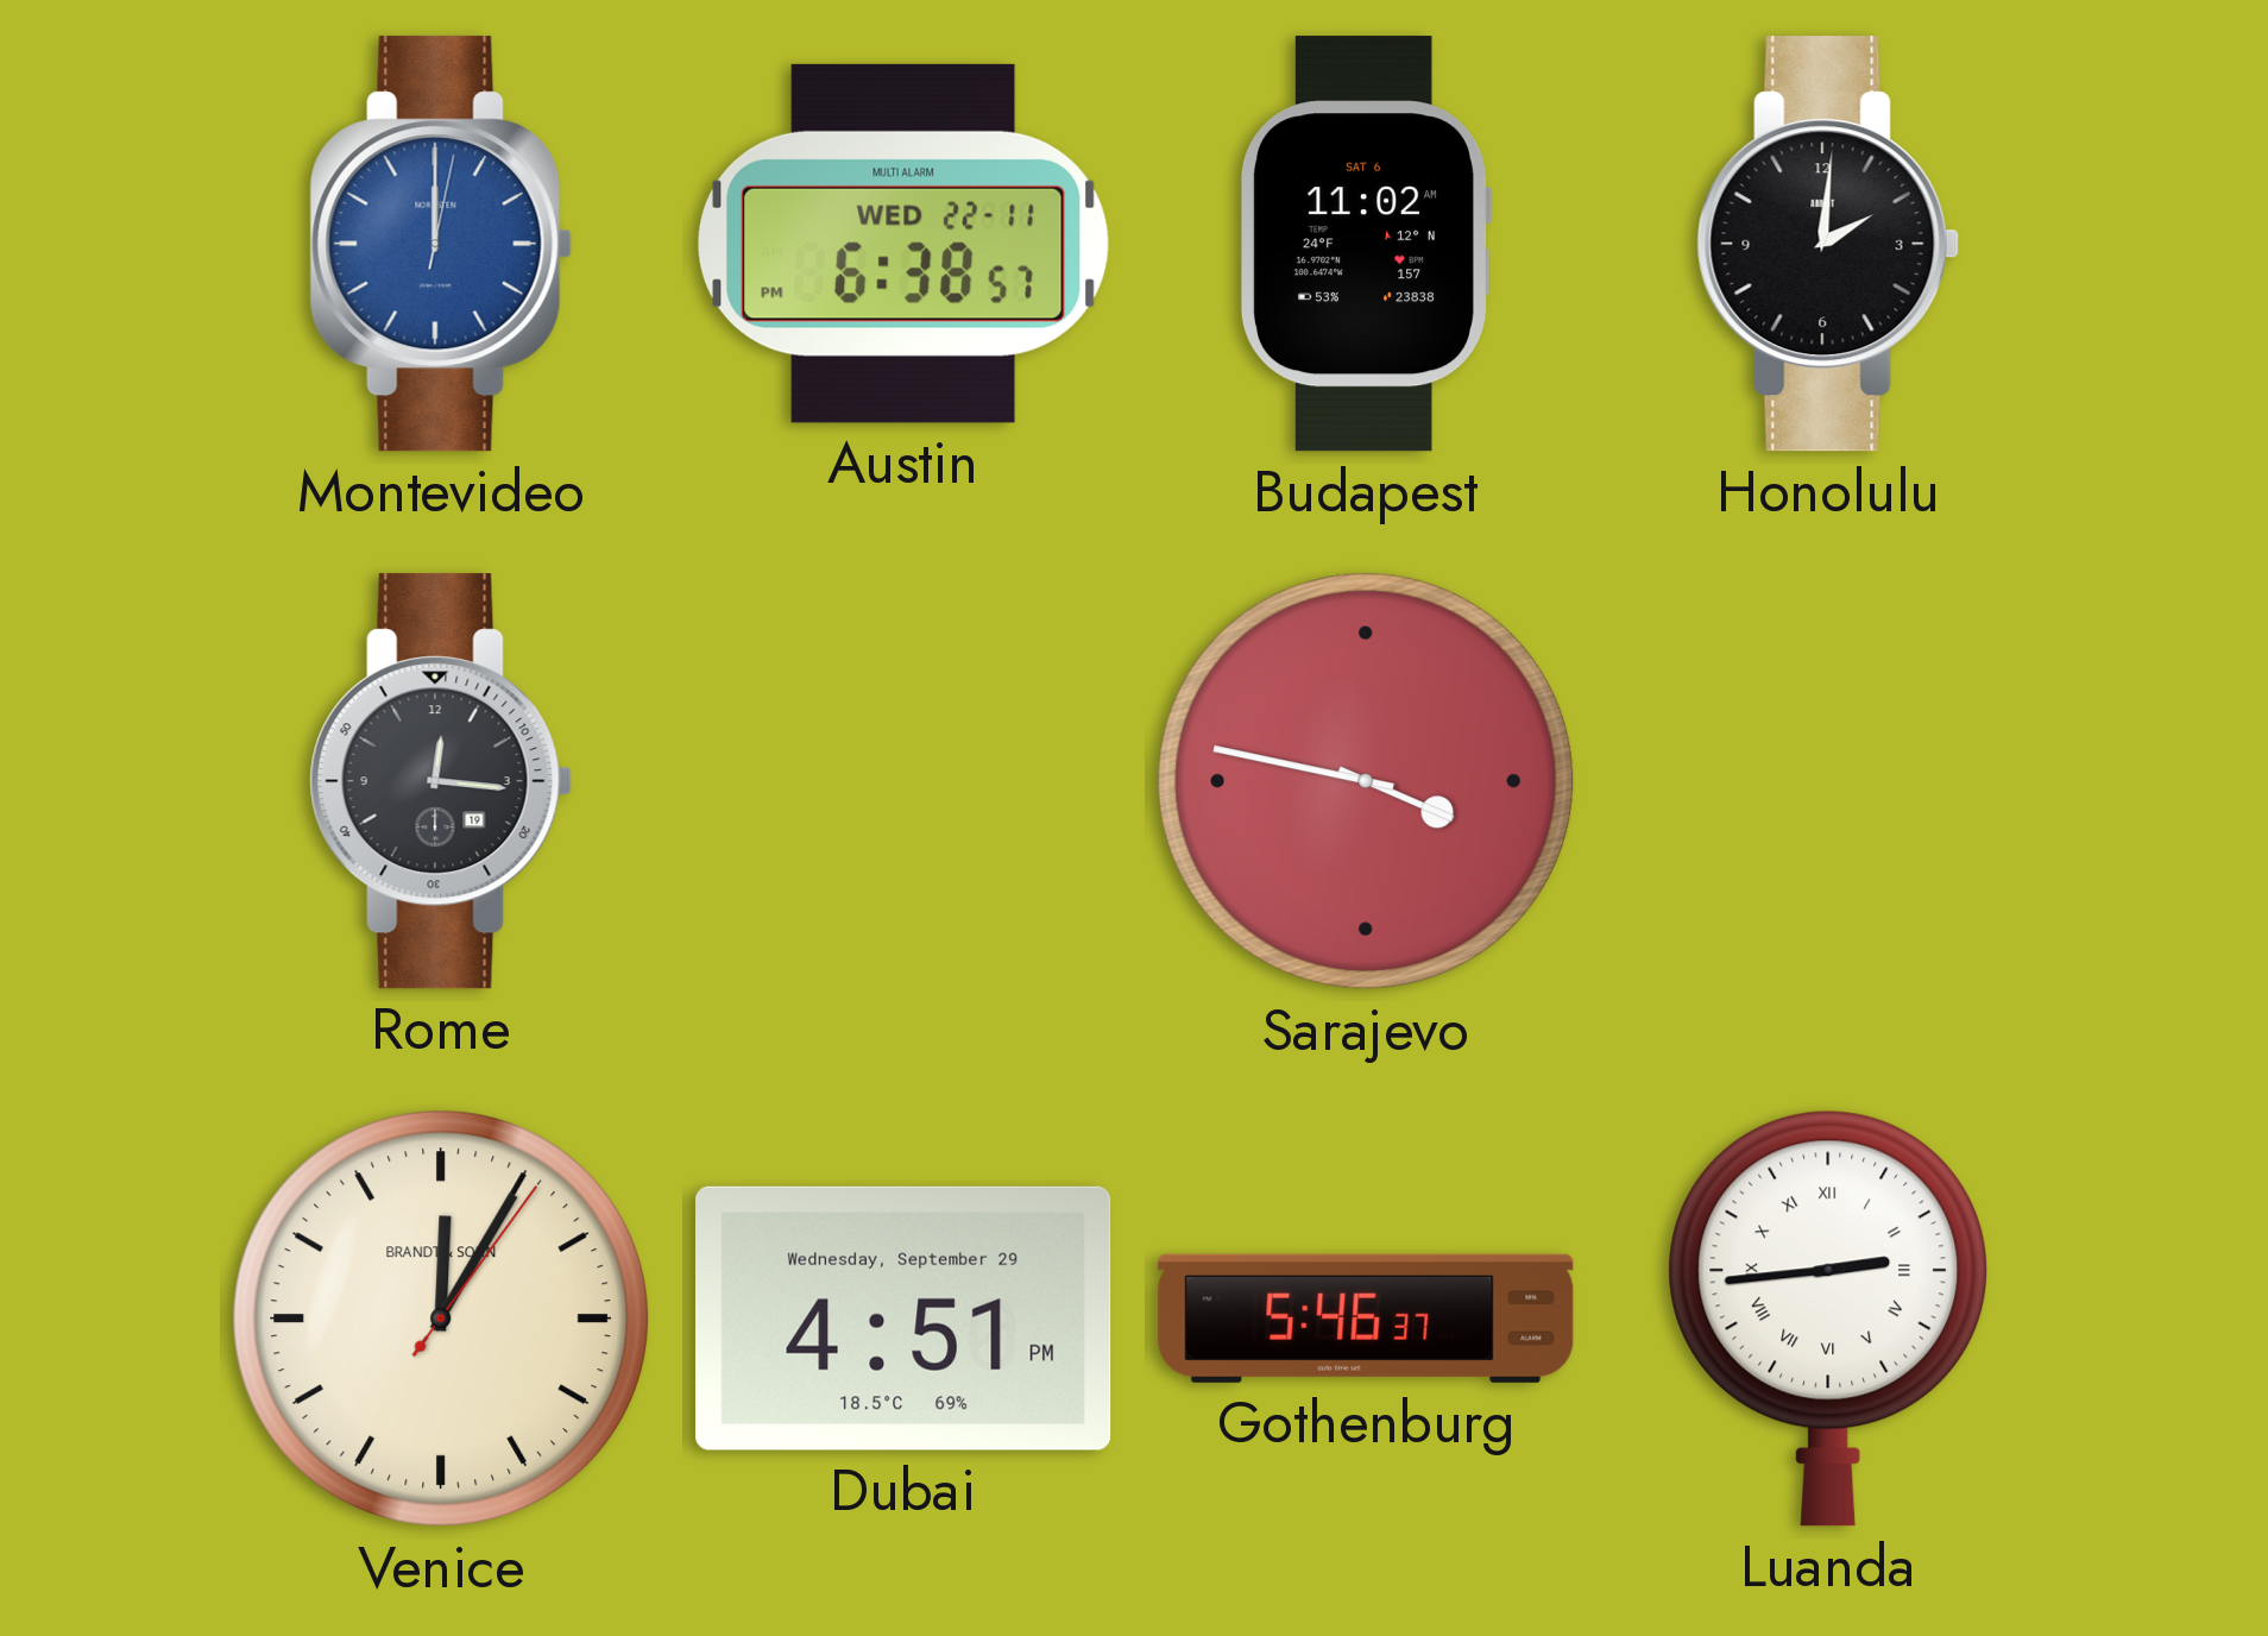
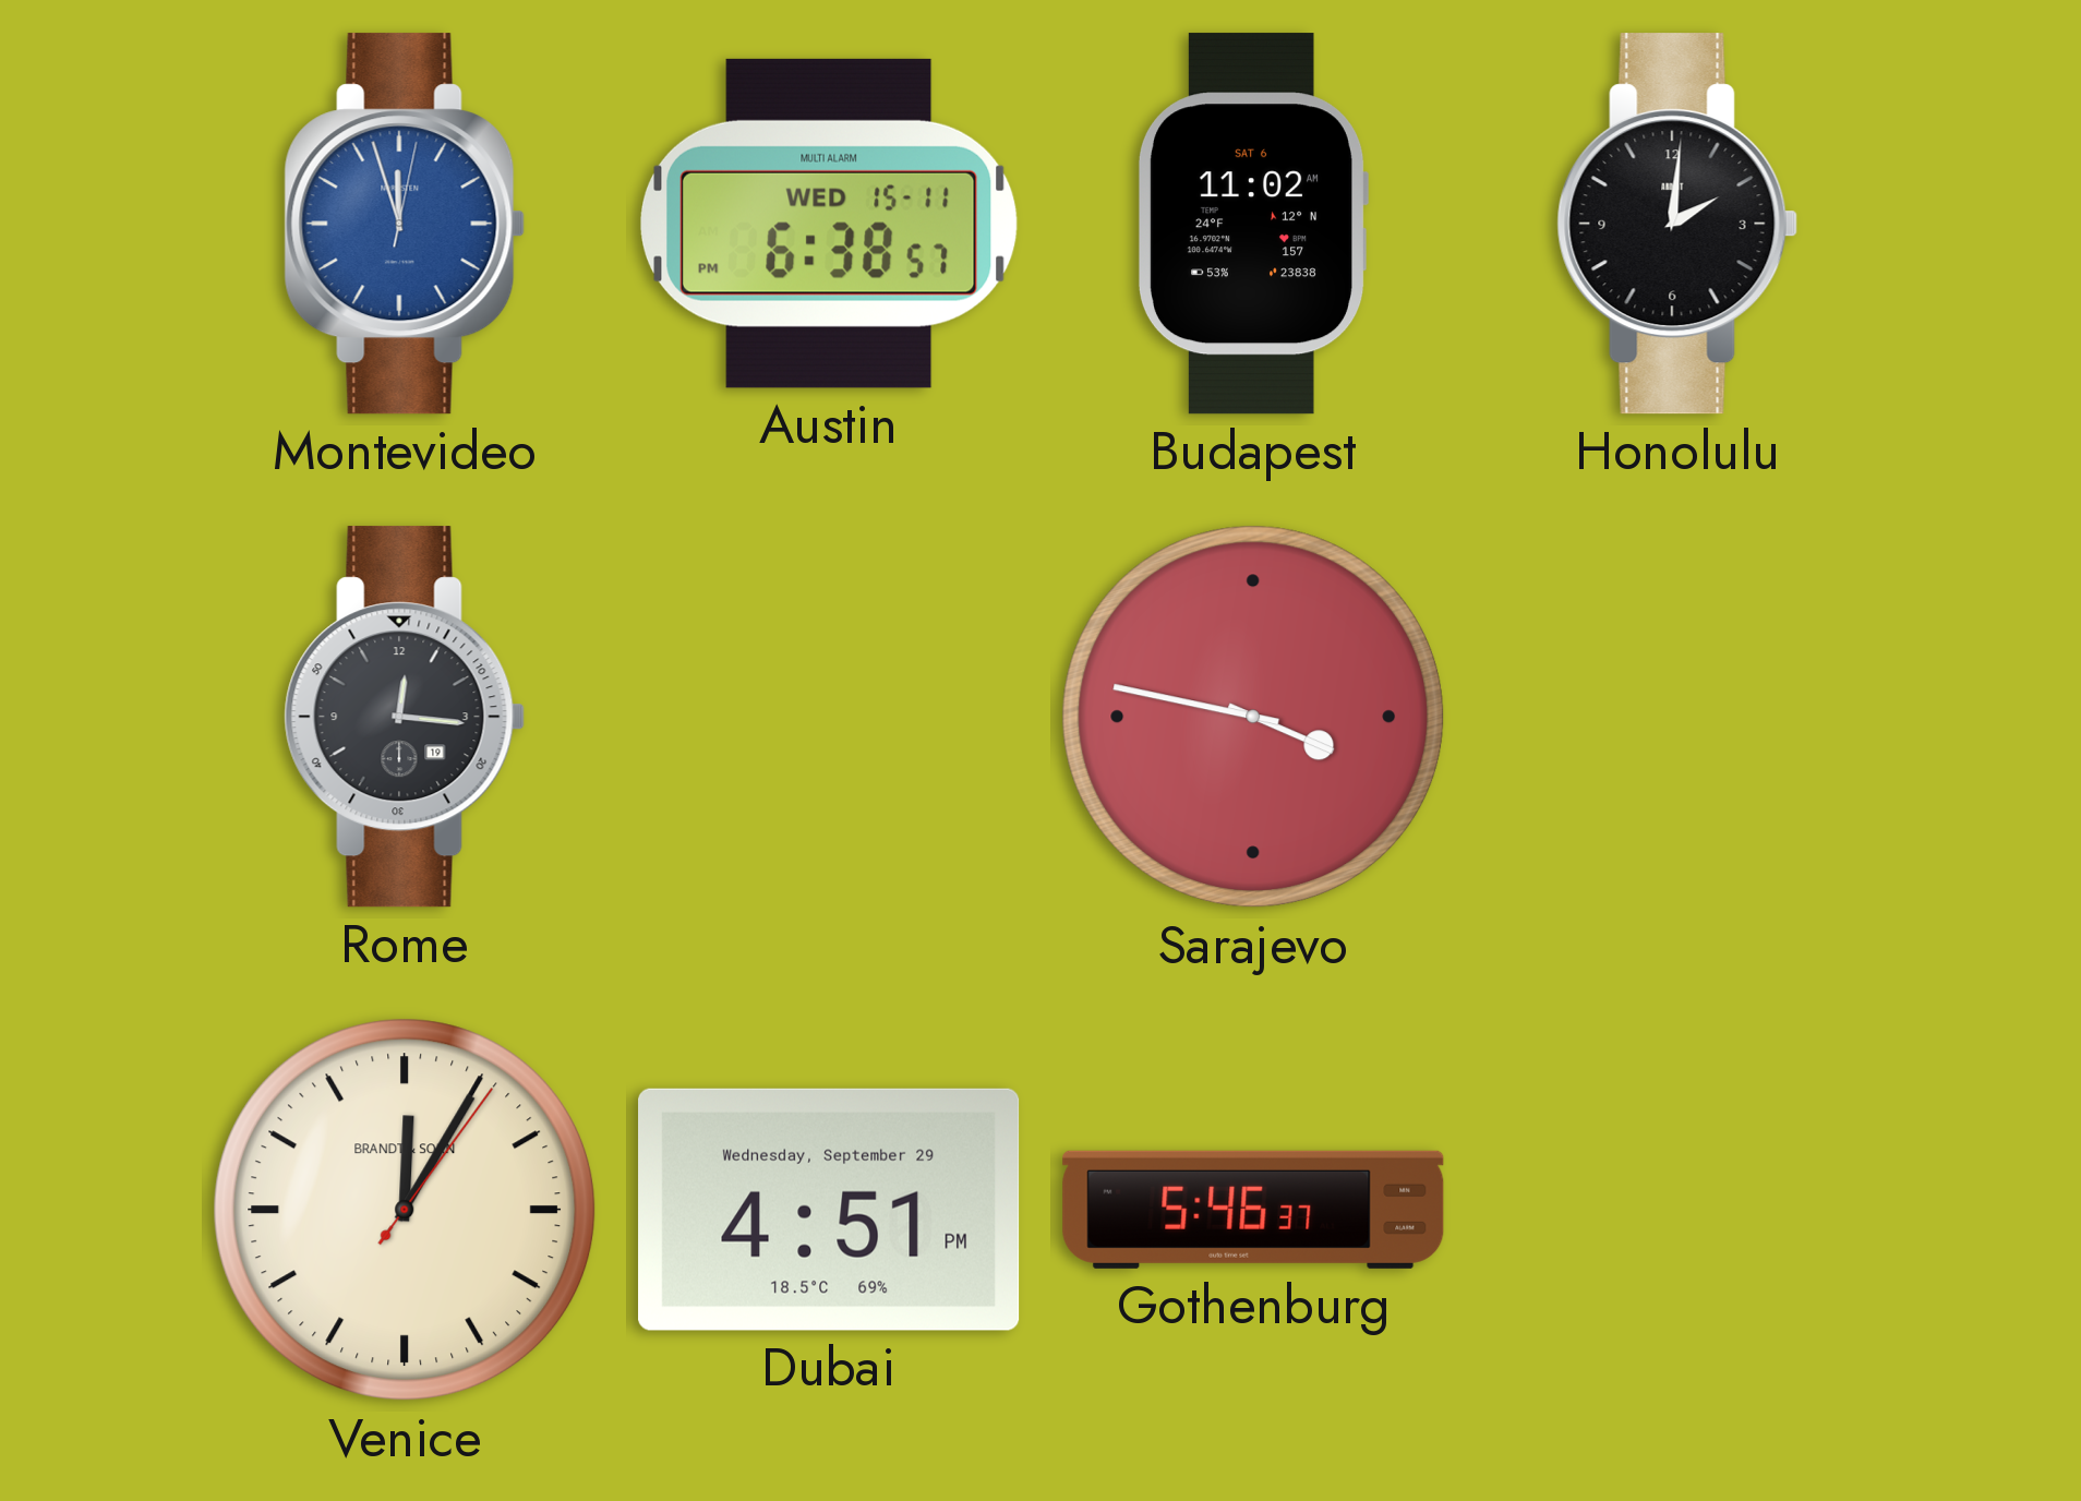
Montevideo: 12:00 -> 11:57 (405, 224)
Austin date: WED 22-11 -> WED 15-11 (830, 224)
Luanda: 2:44 -> none (1828, 1319)
